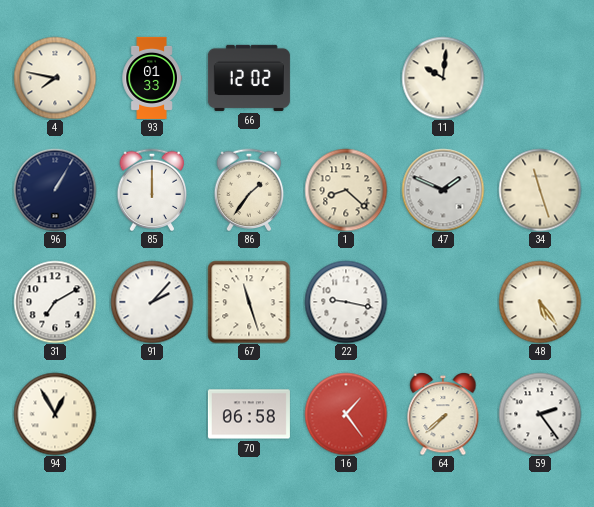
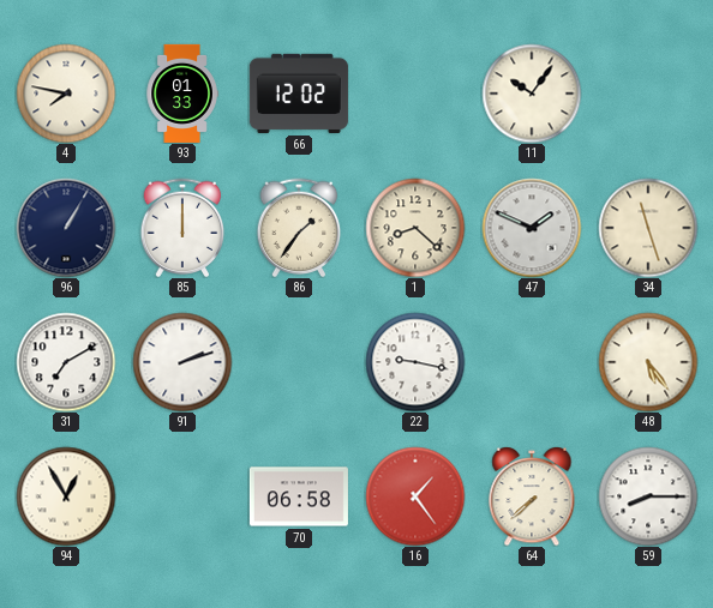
11: 10:01 -> 10:06 (532, 94)
91: 2:07 -> 2:12 (182, 362)
67: 11:27 -> none (249, 302)
59: 2:24 -> 8:15 (648, 496)
